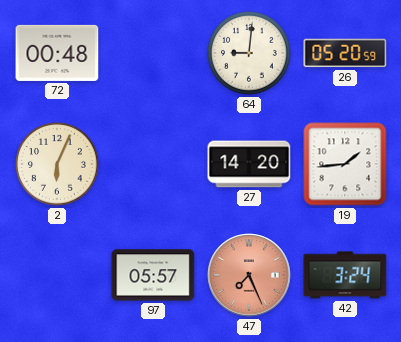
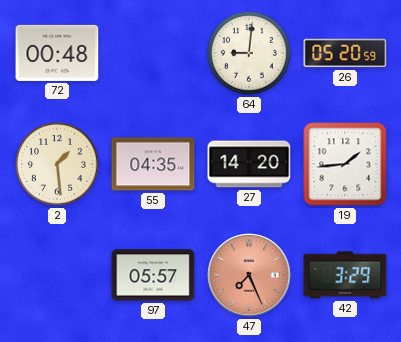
2: 6:04 -> 1:29 (58, 165)
55: none -> 04:35 (153, 164)
42: 3:24 -> 3:29 (345, 275)
